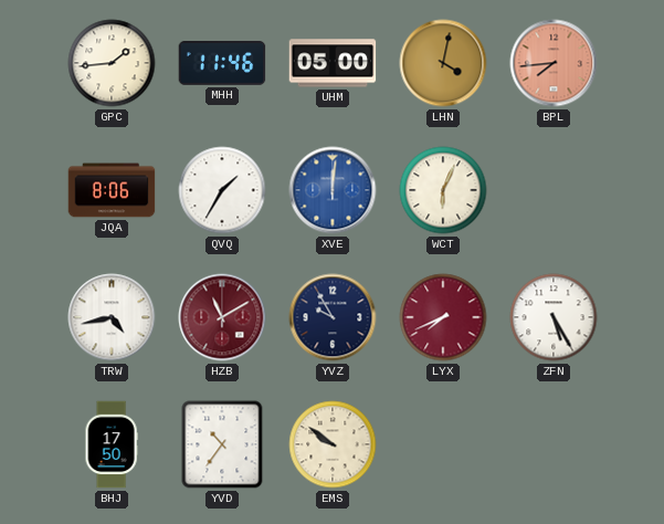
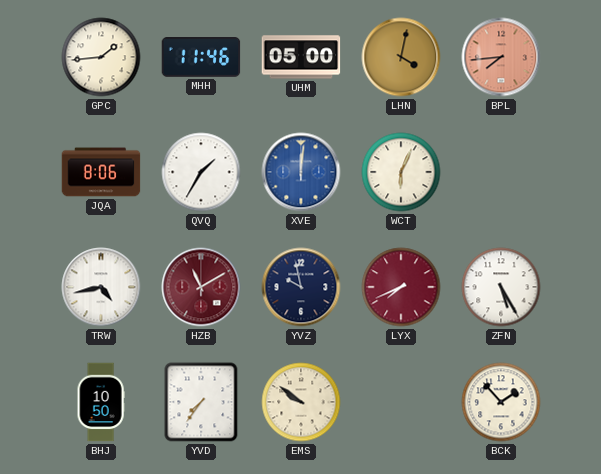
YVZ: 9:55 -> 9:58 (301, 287)
BHJ: 17:50 -> 10:50 (101, 402)
YVD: 10:36 -> 7:36 (201, 402)
BCK: none -> 1:53 (501, 402)
